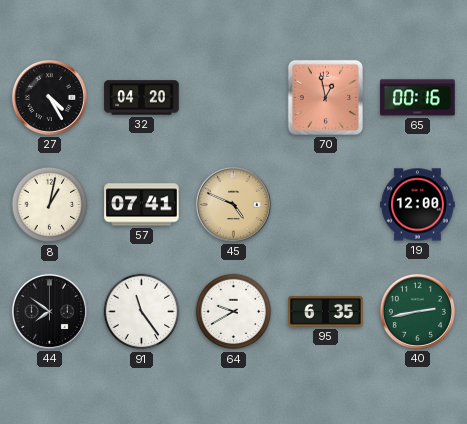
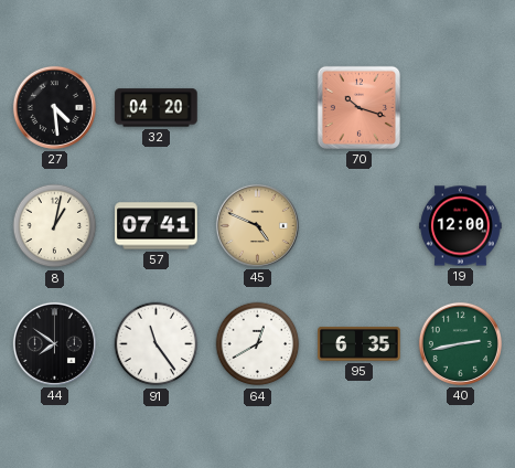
27: 4:25 -> 4:29 (54, 107)
70: 12:58 -> 10:18 (358, 107)
65: 00:16 -> none (418, 98)
64: 9:40 -> 12:40 (258, 344)
